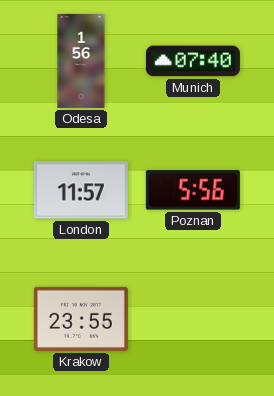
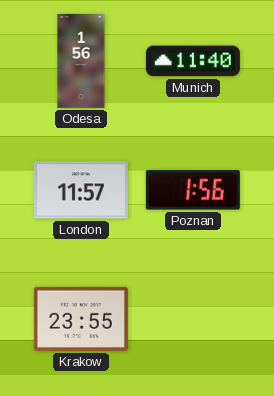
Munich: 07:40 -> 11:40 (193, 61)
Poznan: 5:56 -> 1:56 (193, 190)
